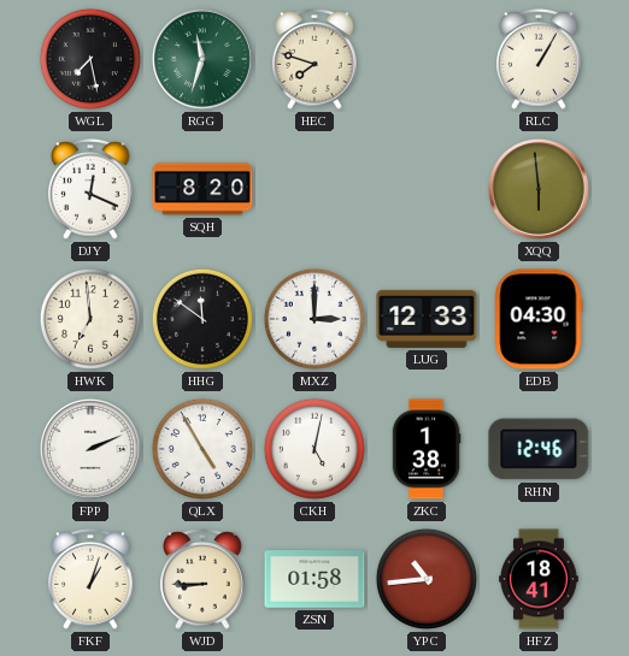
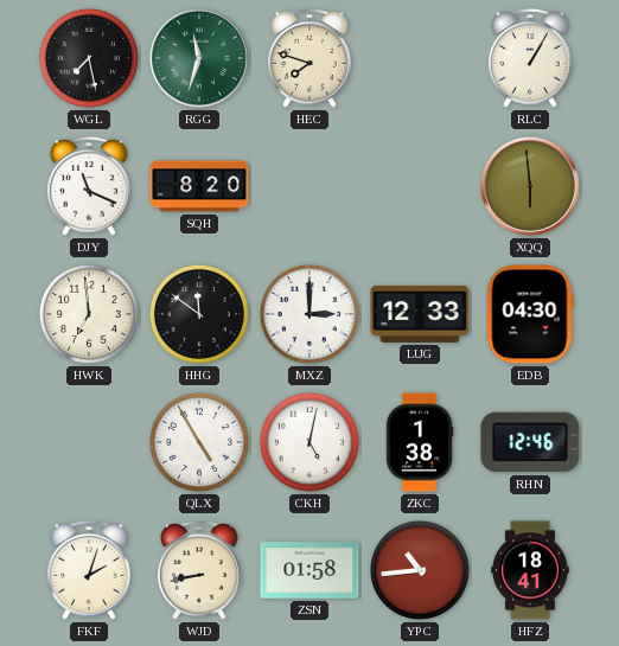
DJY: 12:19 -> 11:19 (89, 187)
FPP: 2:11 -> none (90, 449)
FKF: 1:03 -> 2:03 (89, 571)
WJD: 8:45 -> 8:43 (199, 571)
